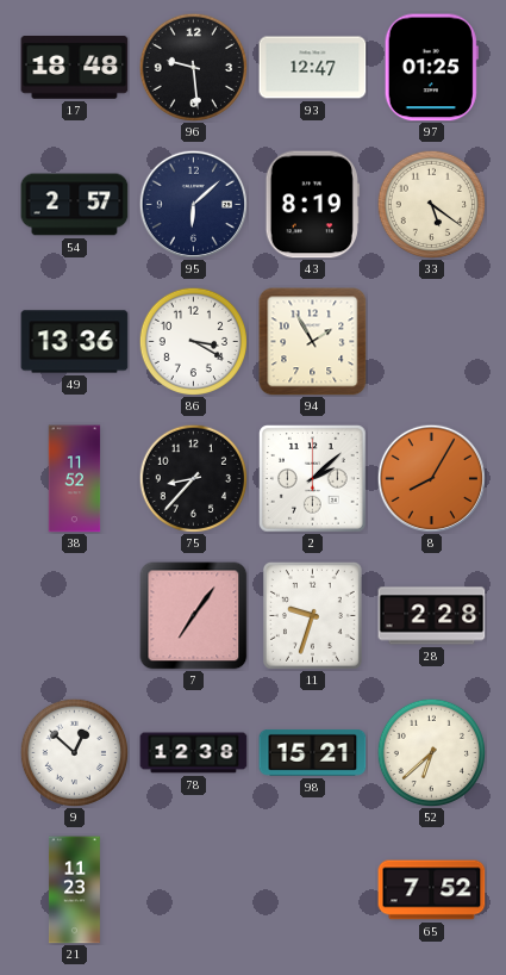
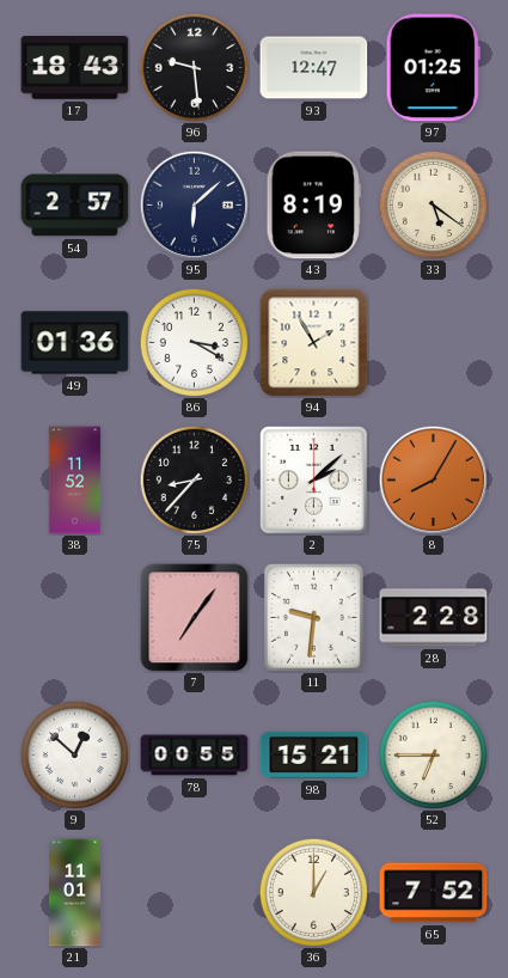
17: 18:48 -> 18:43 (75, 68)
49: 13:36 -> 01:36 (75, 343)
11: 9:33 -> 9:31 (313, 617)
78: 12:38 -> 00:55 (195, 756)
52: 6:38 -> 6:45 (433, 754)
21: 11:23 -> 11:01 (74, 893)
36: none -> 1:00 (313, 892)
